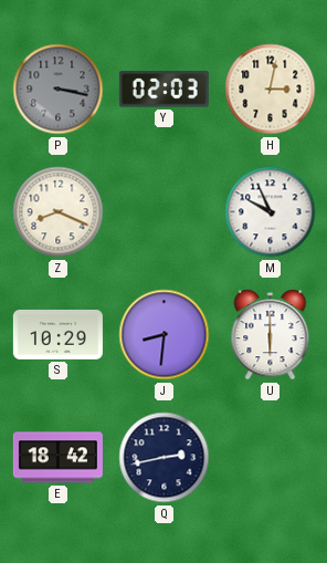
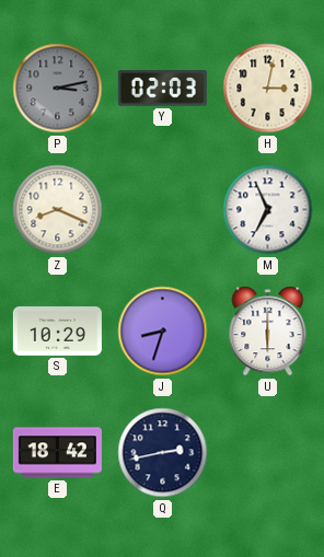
P: 3:17 -> 3:13 (58, 89)
M: 9:56 -> 6:56 (268, 210)
J: 8:31 -> 8:33 (163, 332)
